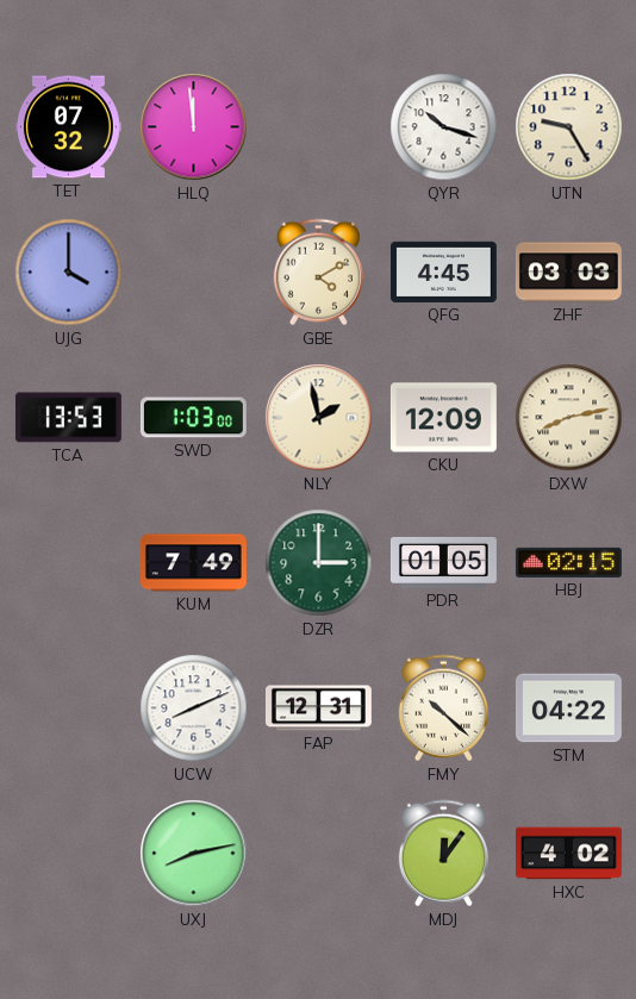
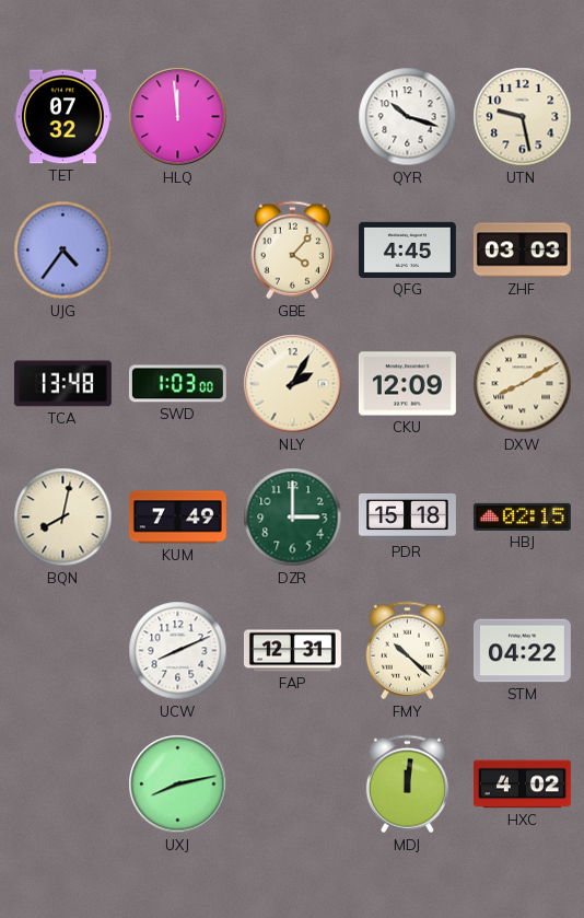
UTN: 9:25 -> 9:28 (523, 117)
UJG: 4:00 -> 4:36 (63, 251)
GBE: 4:10 -> 4:07 (292, 251)
TCA: 13:53 -> 13:48 (62, 384)
NLY: 1:58 -> 2:05 (293, 384)
DXW: 8:13 -> 8:10 (523, 384)
BQN: none -> 8:02 (63, 518)
PDR: 01:05 -> 15:18 (408, 516)
MDJ: 12:06 -> 12:01 (407, 785)
